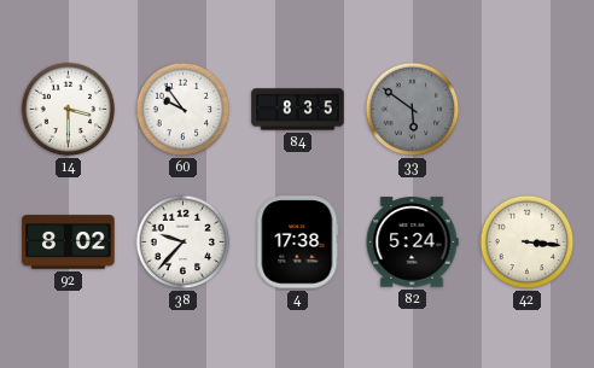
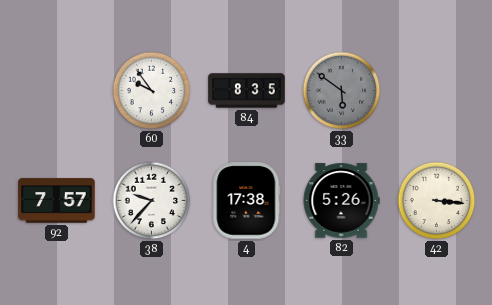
14: 3:30 -> none (69, 110)
92: 8:02 -> 7:57 (57, 201)
82: 5:24 -> 5:26 (341, 201)
